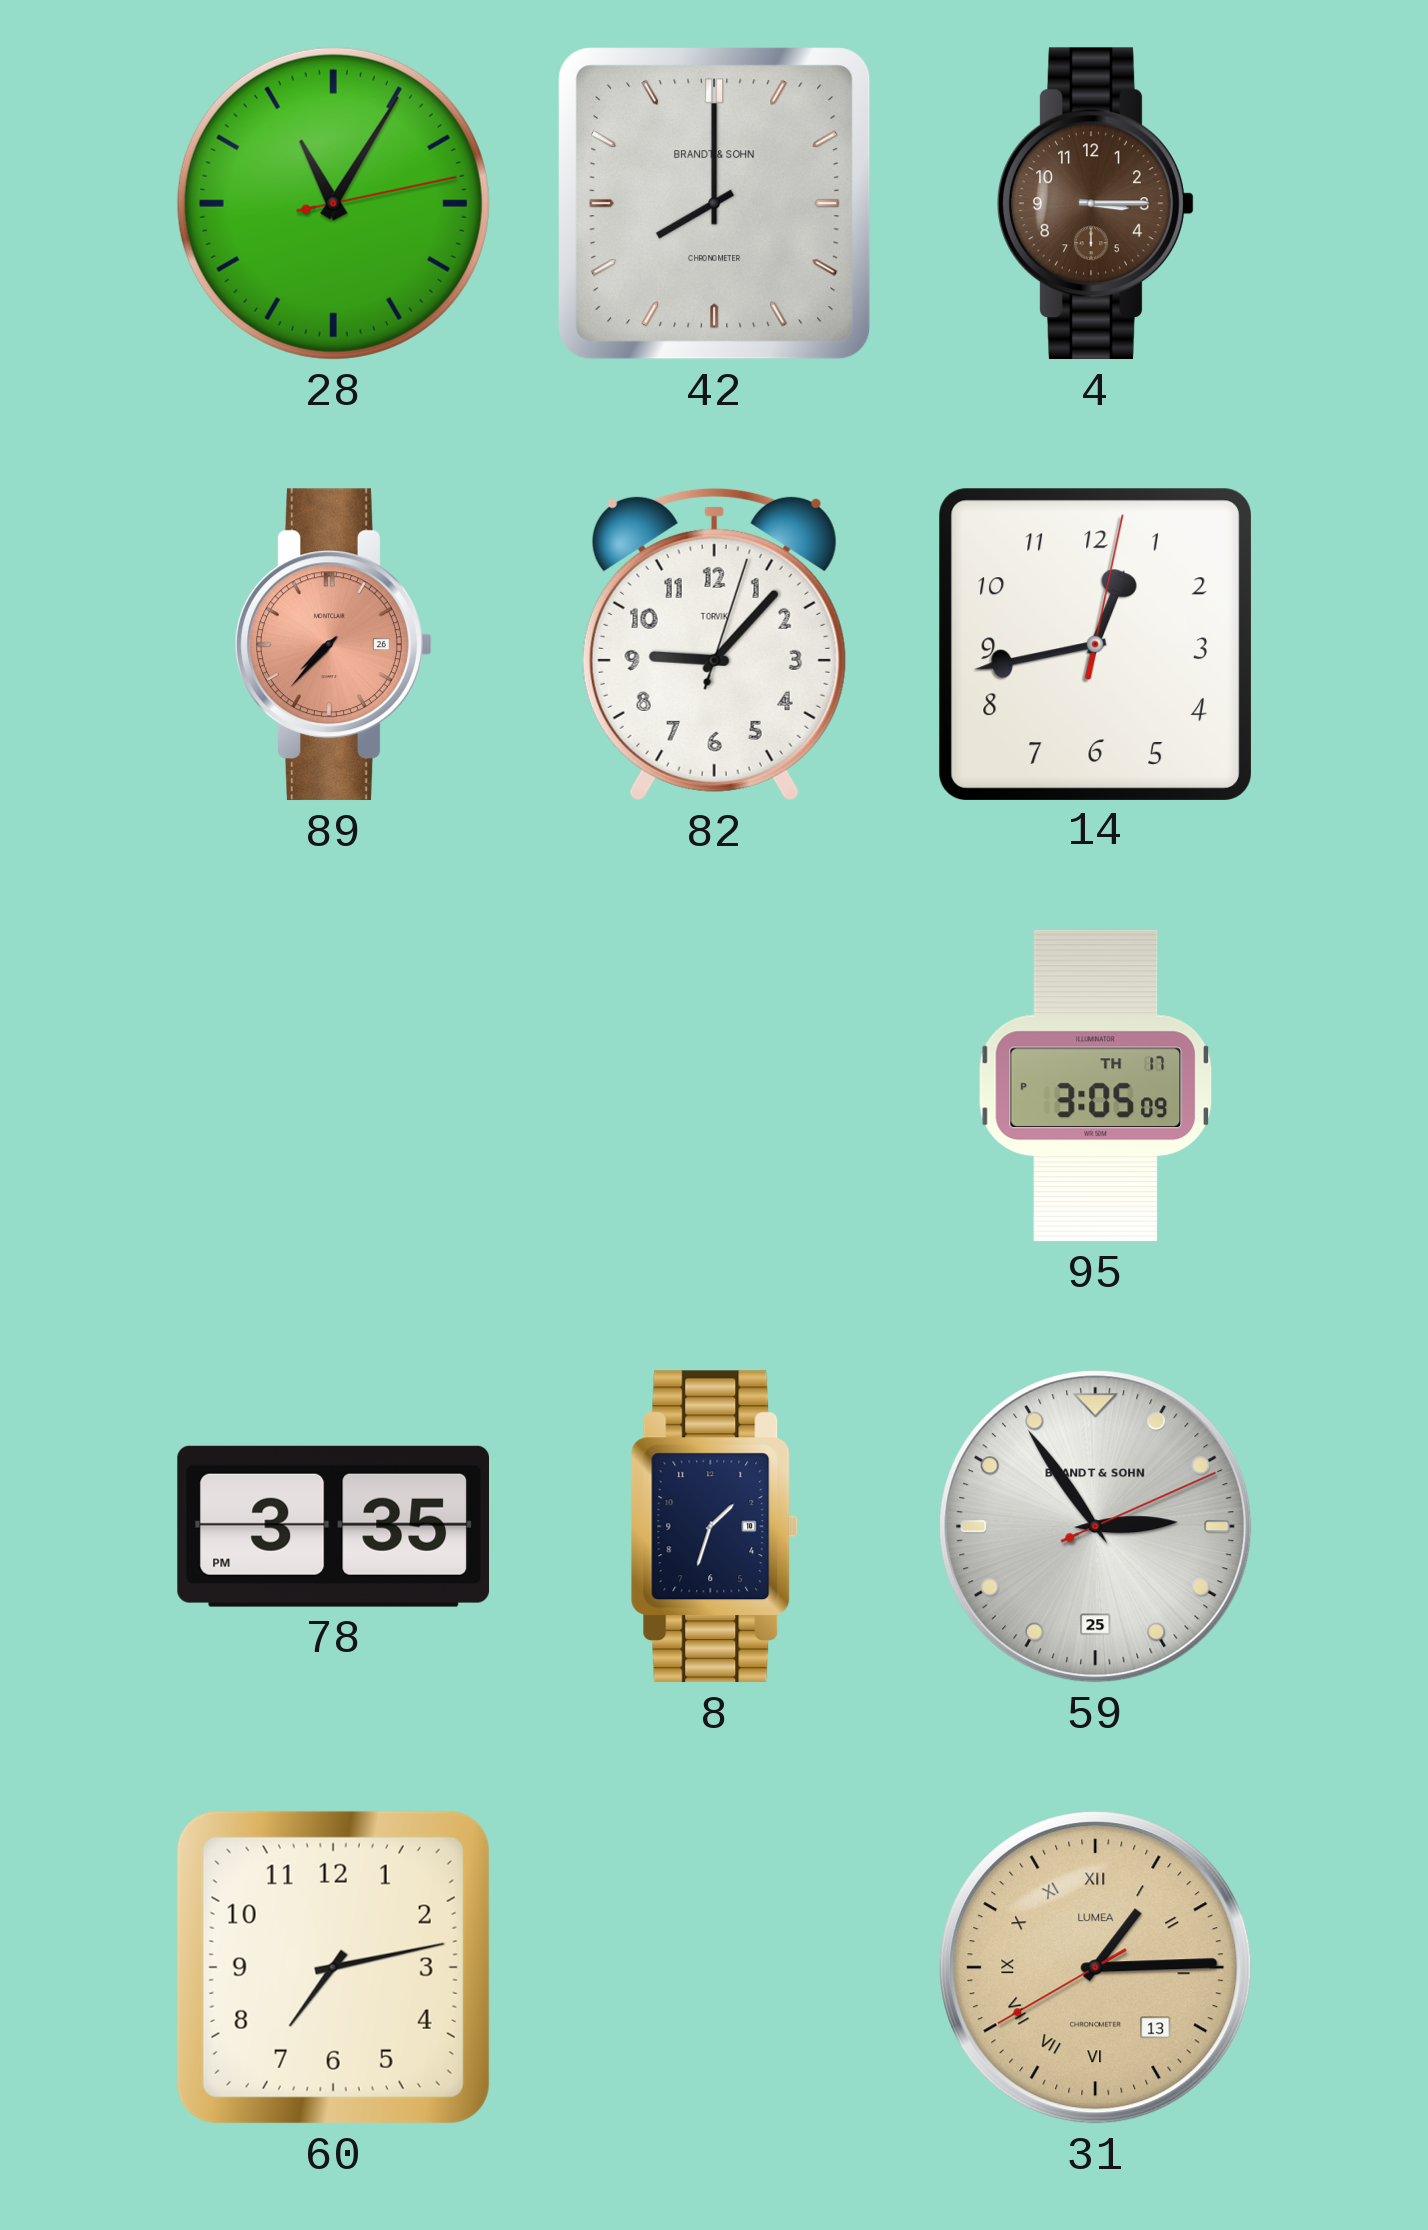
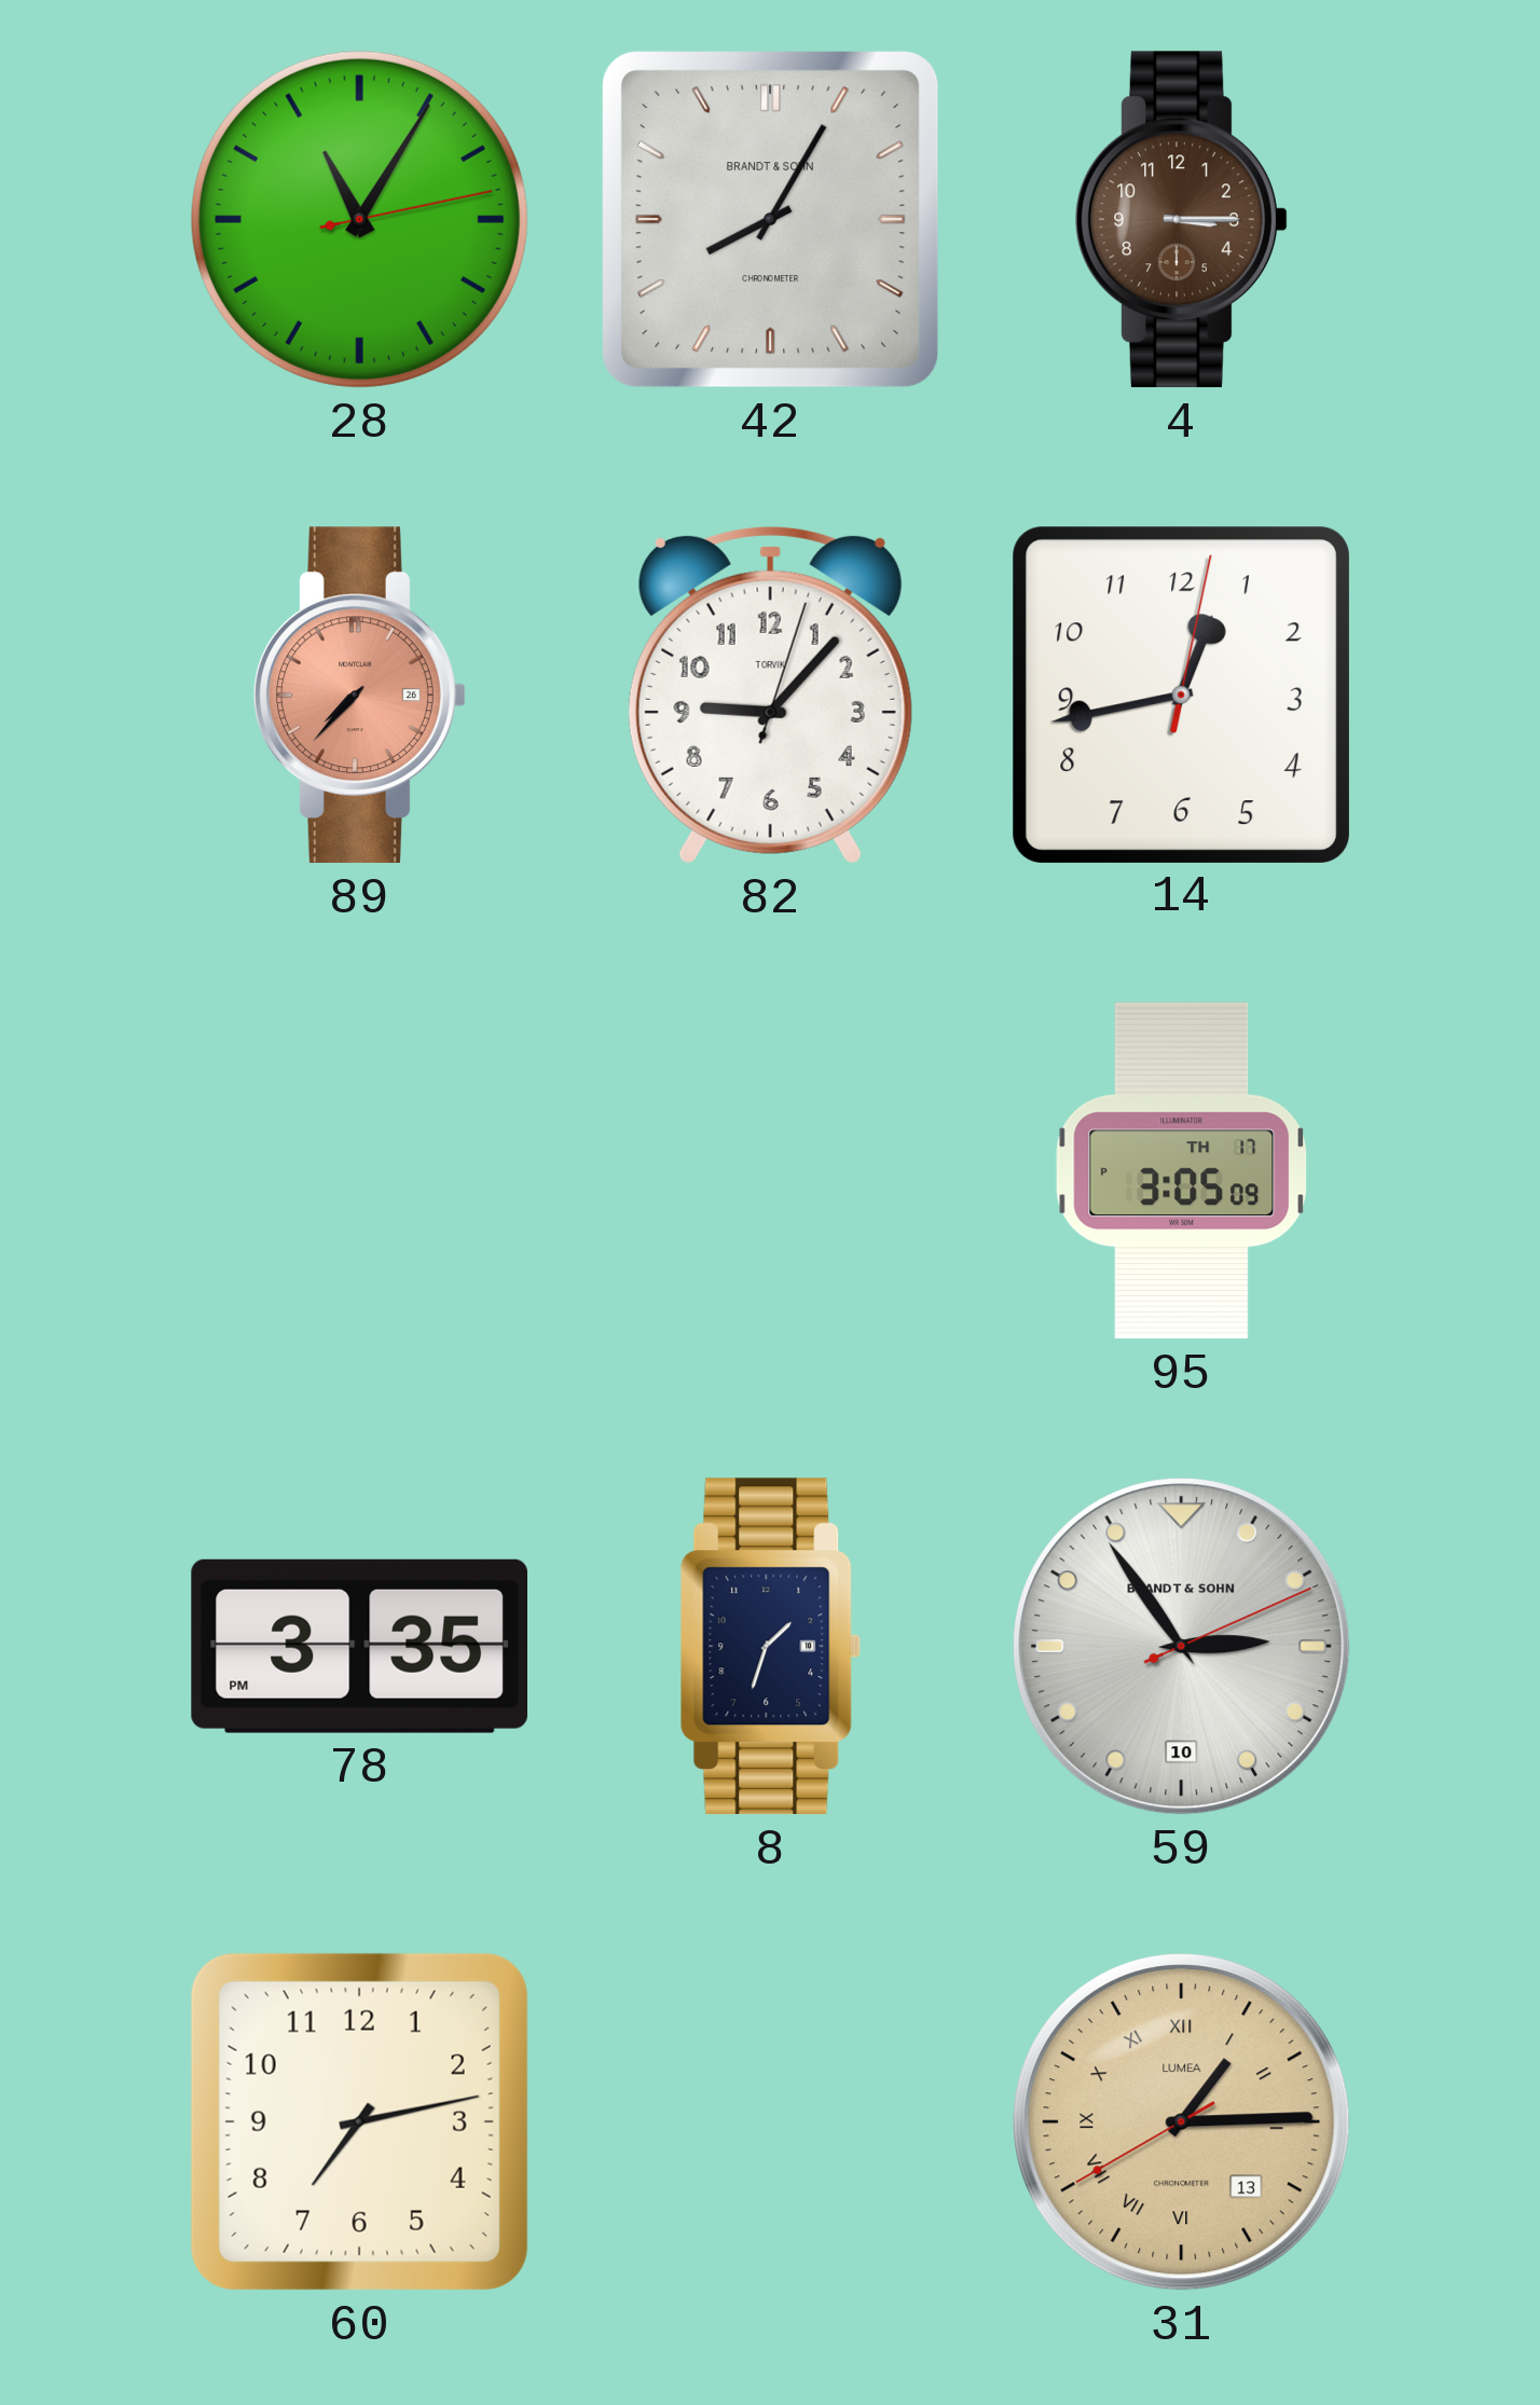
42: 8:00 -> 8:05 (771, 220)
59 date: 25 -> 10 (1182, 1647)
